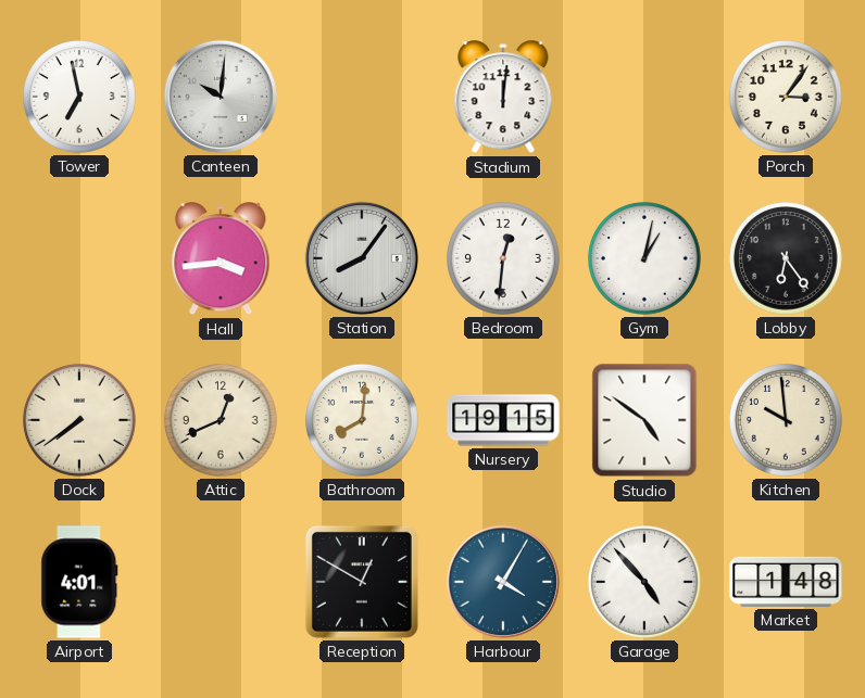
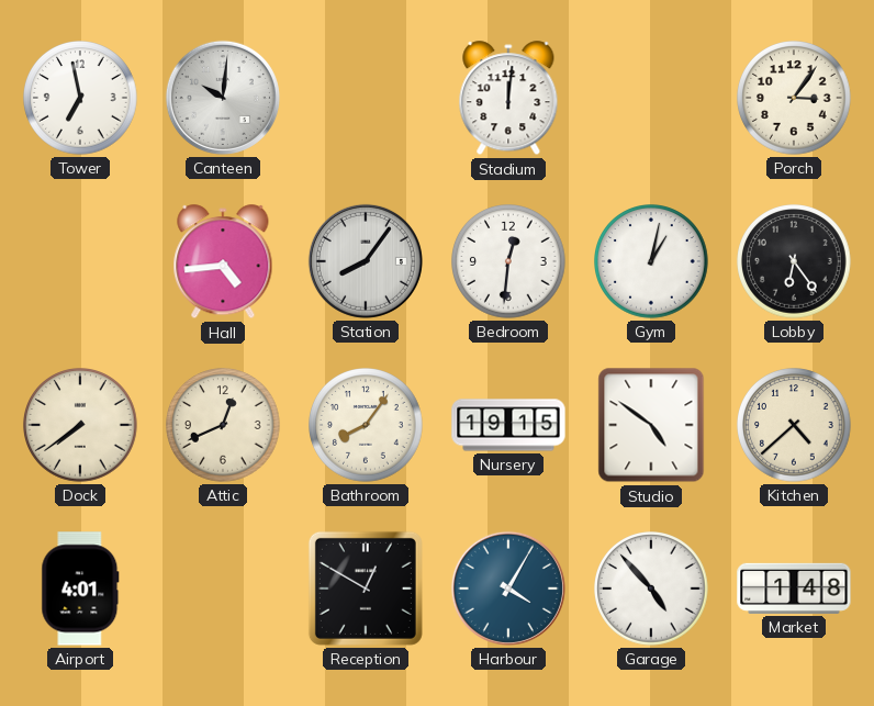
Hall: 3:44 -> 4:44 (223, 262)
Bathroom: 8:01 -> 8:06 (367, 426)
Kitchen: 9:59 -> 4:38 (795, 426)
